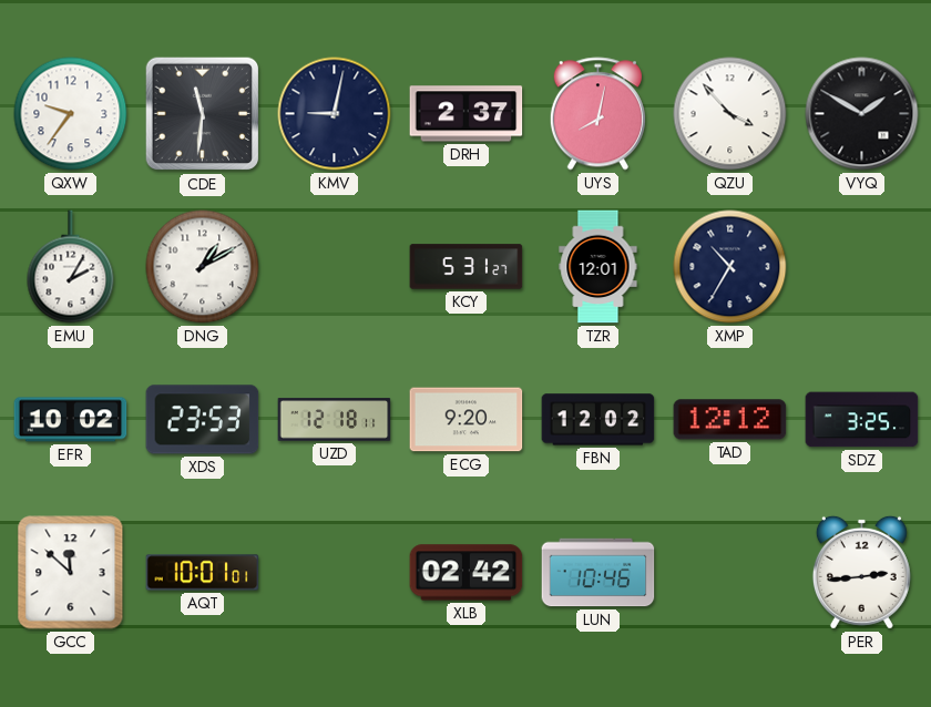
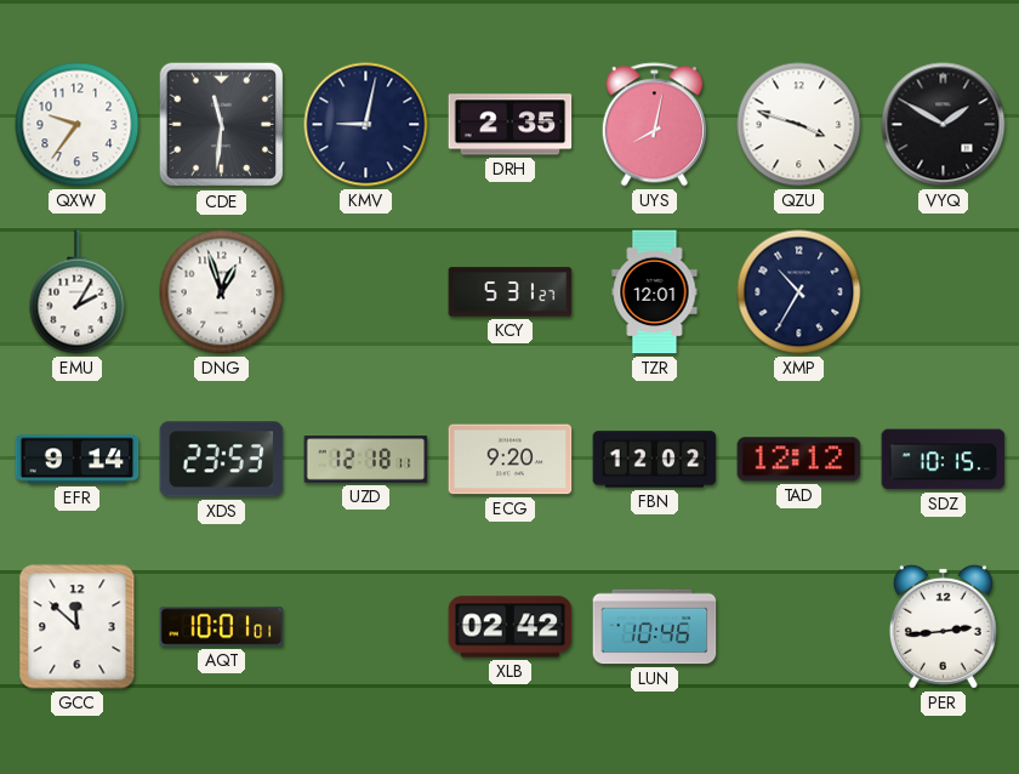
DRH: 2:37 -> 2:35 (511, 125)
QZU: 3:53 -> 3:48 (799, 125)
DNG: 1:10 -> 12:57 (222, 292)
EFR: 10:02 -> 9:14 (78, 460)
SDZ: 3:25 -> 10:15 (944, 460)
